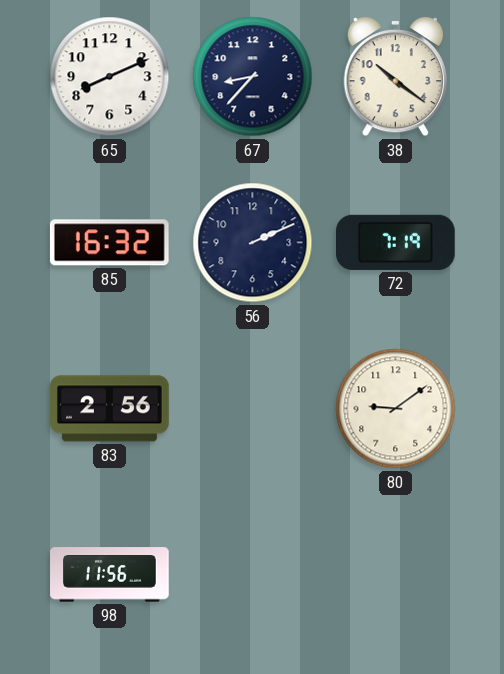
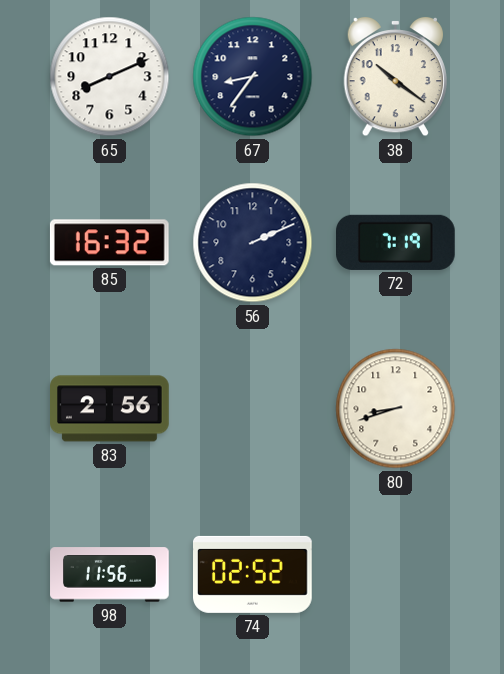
67: 8:37 -> 8:36 (253, 77)
80: 9:09 -> 8:42 (396, 409)
74: none -> 02:52 (253, 574)
